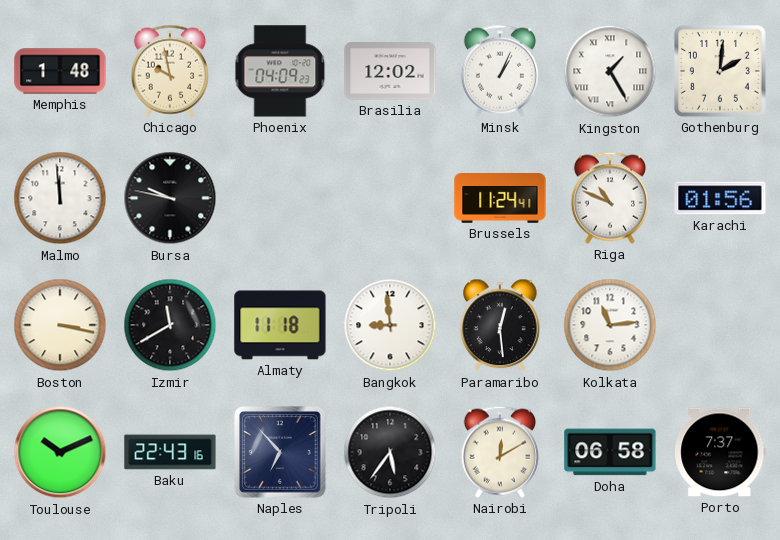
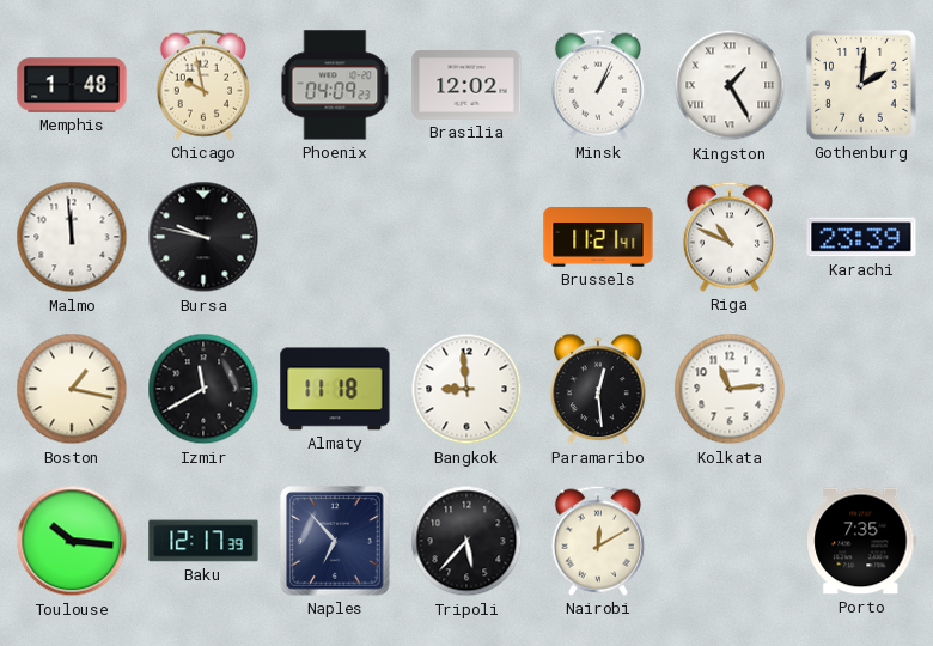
Brussels: 11:24 -> 11:21 (598, 238)
Karachi: 01:56 -> 23:39 (861, 237)
Boston: 3:17 -> 1:17 (72, 389)
Toulouse: 10:11 -> 10:16 (72, 541)
Baku: 22:43 -> 12:17 (203, 541)
Tripoli: 5:36 -> 5:37 (466, 541)
Doha: 06:58 -> none (610, 452)
Porto: 7:37 -> 7:35 (861, 541)
